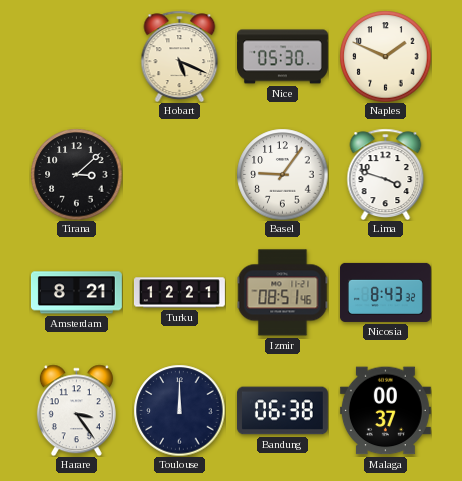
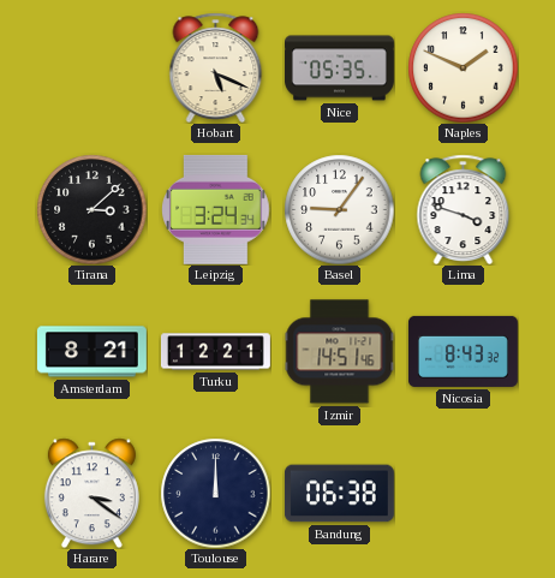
Nice: 05:30 -> 05:35 (340, 68)
Leipzig: none -> 3:24 (216, 209)
Izmir: 08:51 -> 14:51 (339, 352)
Harare: 3:24 -> 3:21 (91, 493)
Malaga: 00:37 -> none (385, 411)
